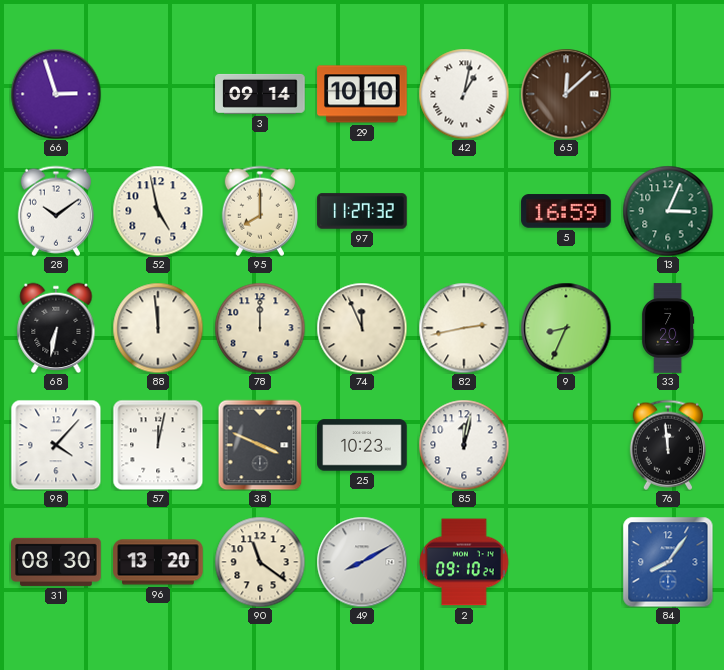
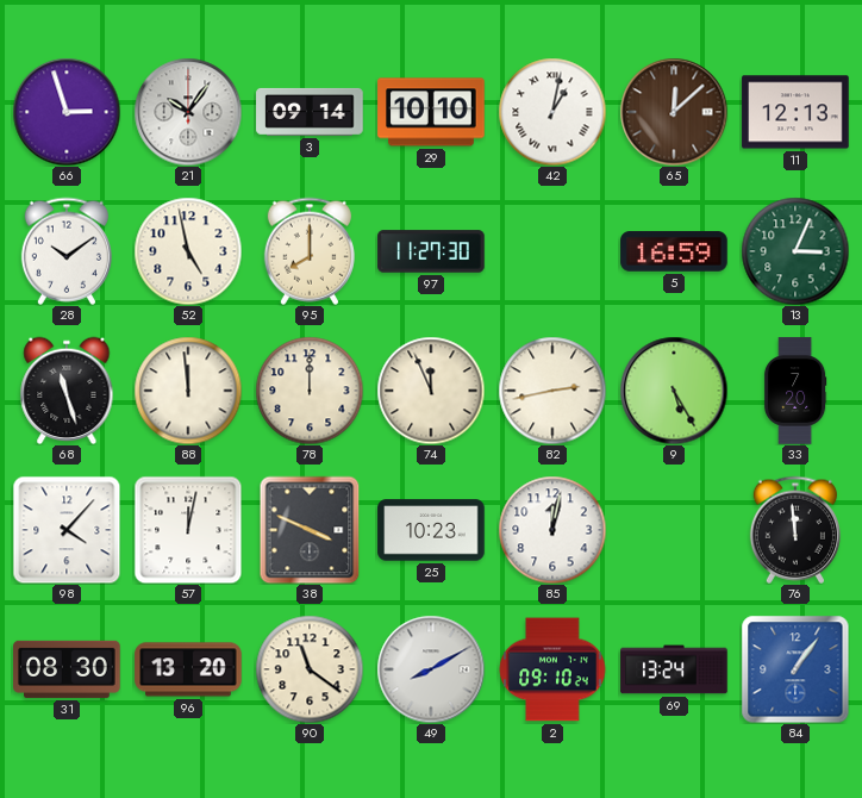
21: none -> 10:06 (188, 112)
11: none -> 12:13 (795, 112)
97: 11:27:32 -> 11:27:30 (431, 251)
68: 6:32 -> 11:27 (67, 391)
9: 8:34 -> 5:25 (674, 391)
69: none -> 13:24 (674, 669)
84: 8:06 -> 1:06 (795, 669)
